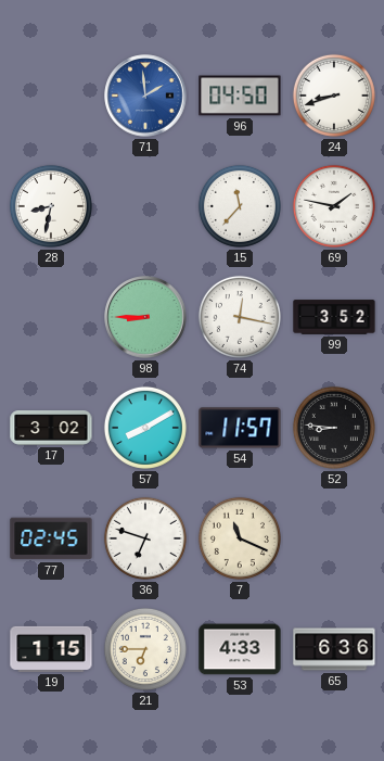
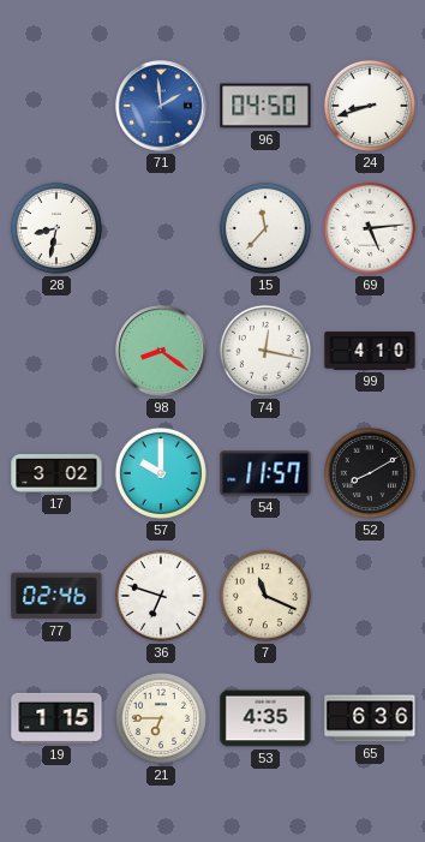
69: 1:47 -> 5:14 (370, 228)
98: 8:45 -> 8:21 (161, 351)
99: 3:52 -> 4:10 (370, 351)
57: 8:10 -> 10:00 (161, 473)
52: 8:46 -> 8:10 (370, 473)
77: 02:45 -> 02:46 (56, 596)
53: 4:33 -> 4:35 (265, 718)
